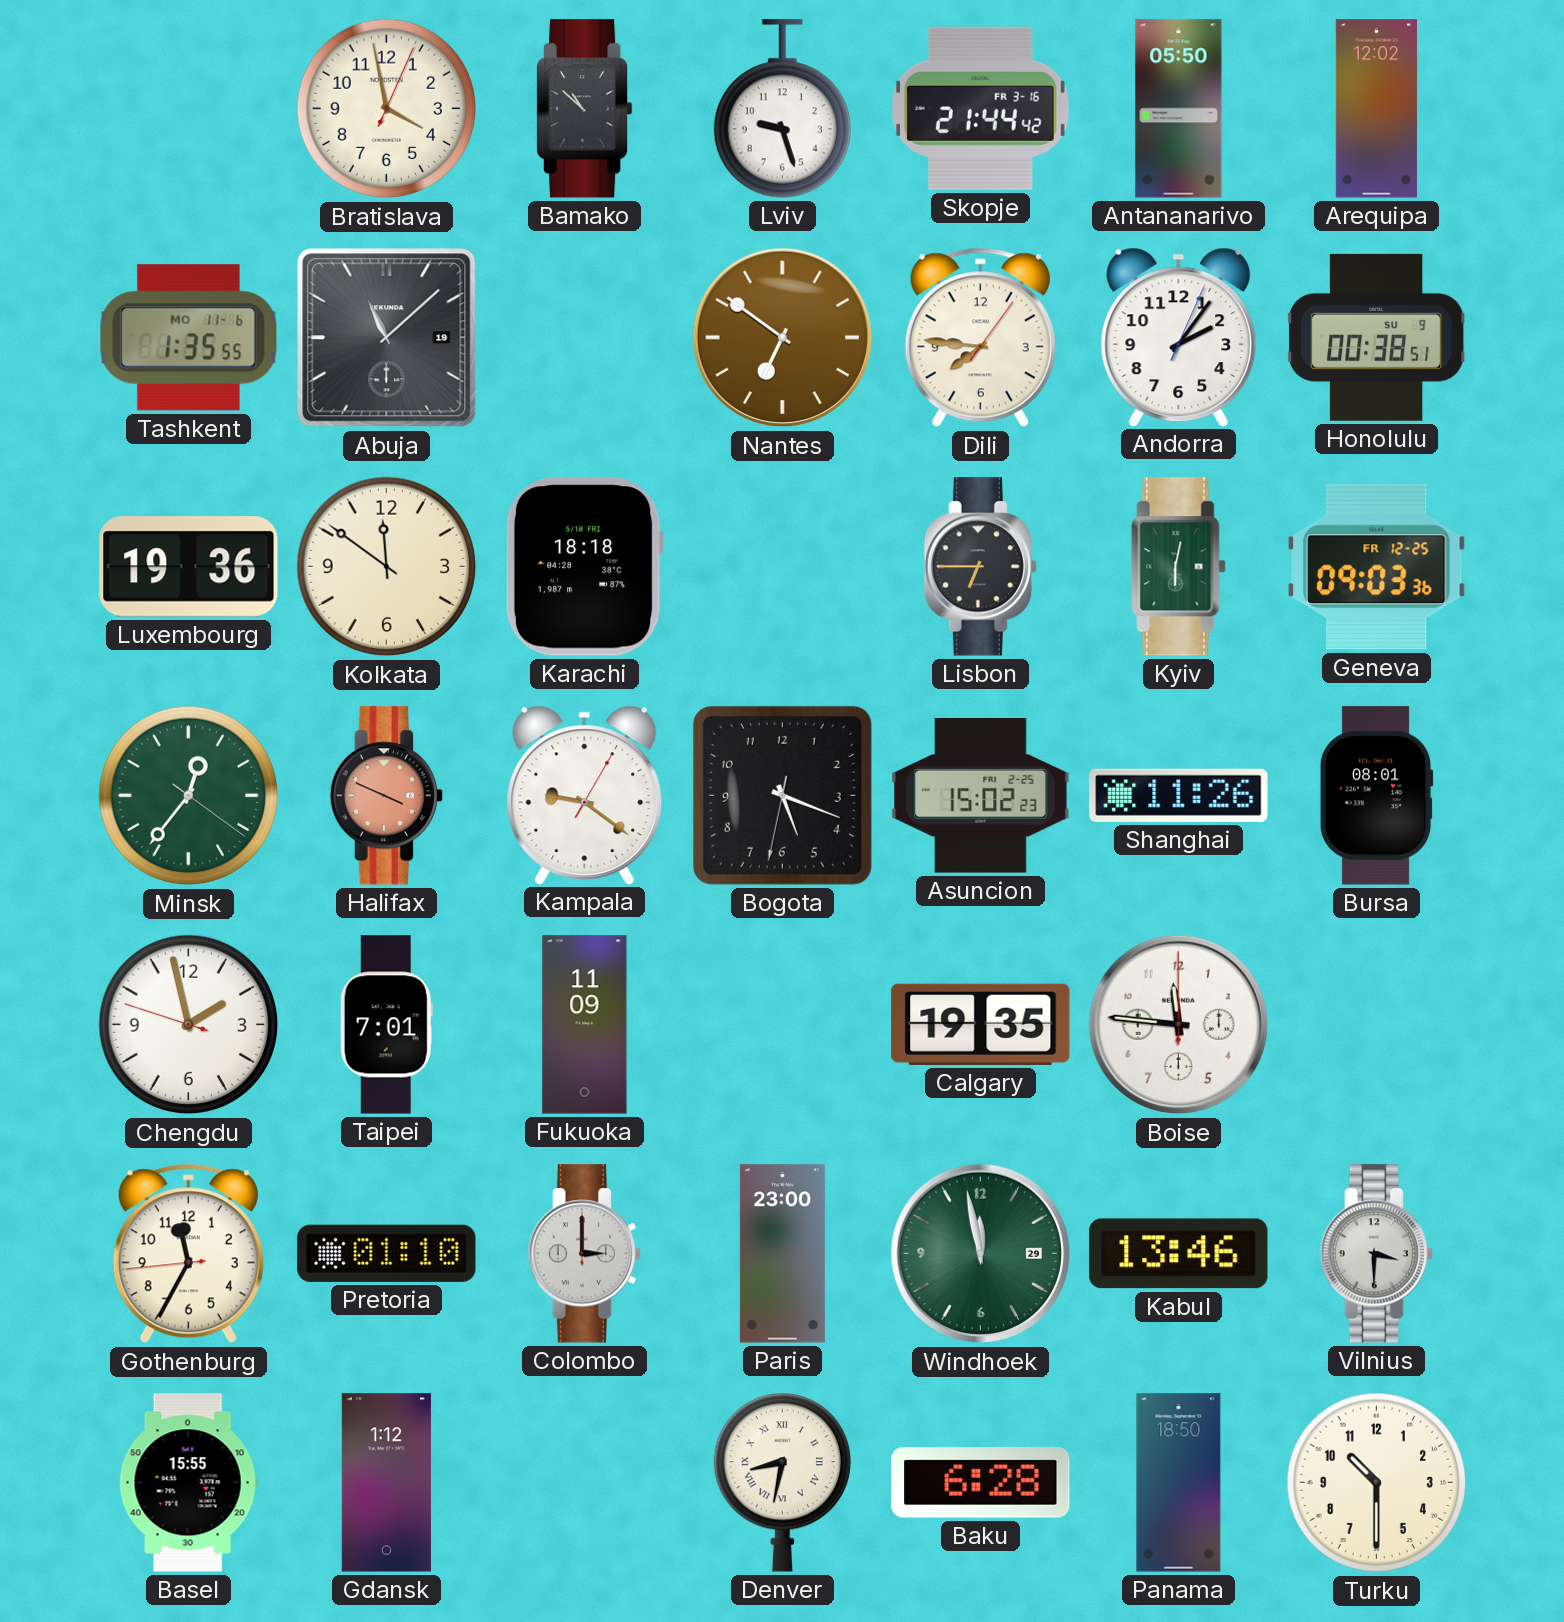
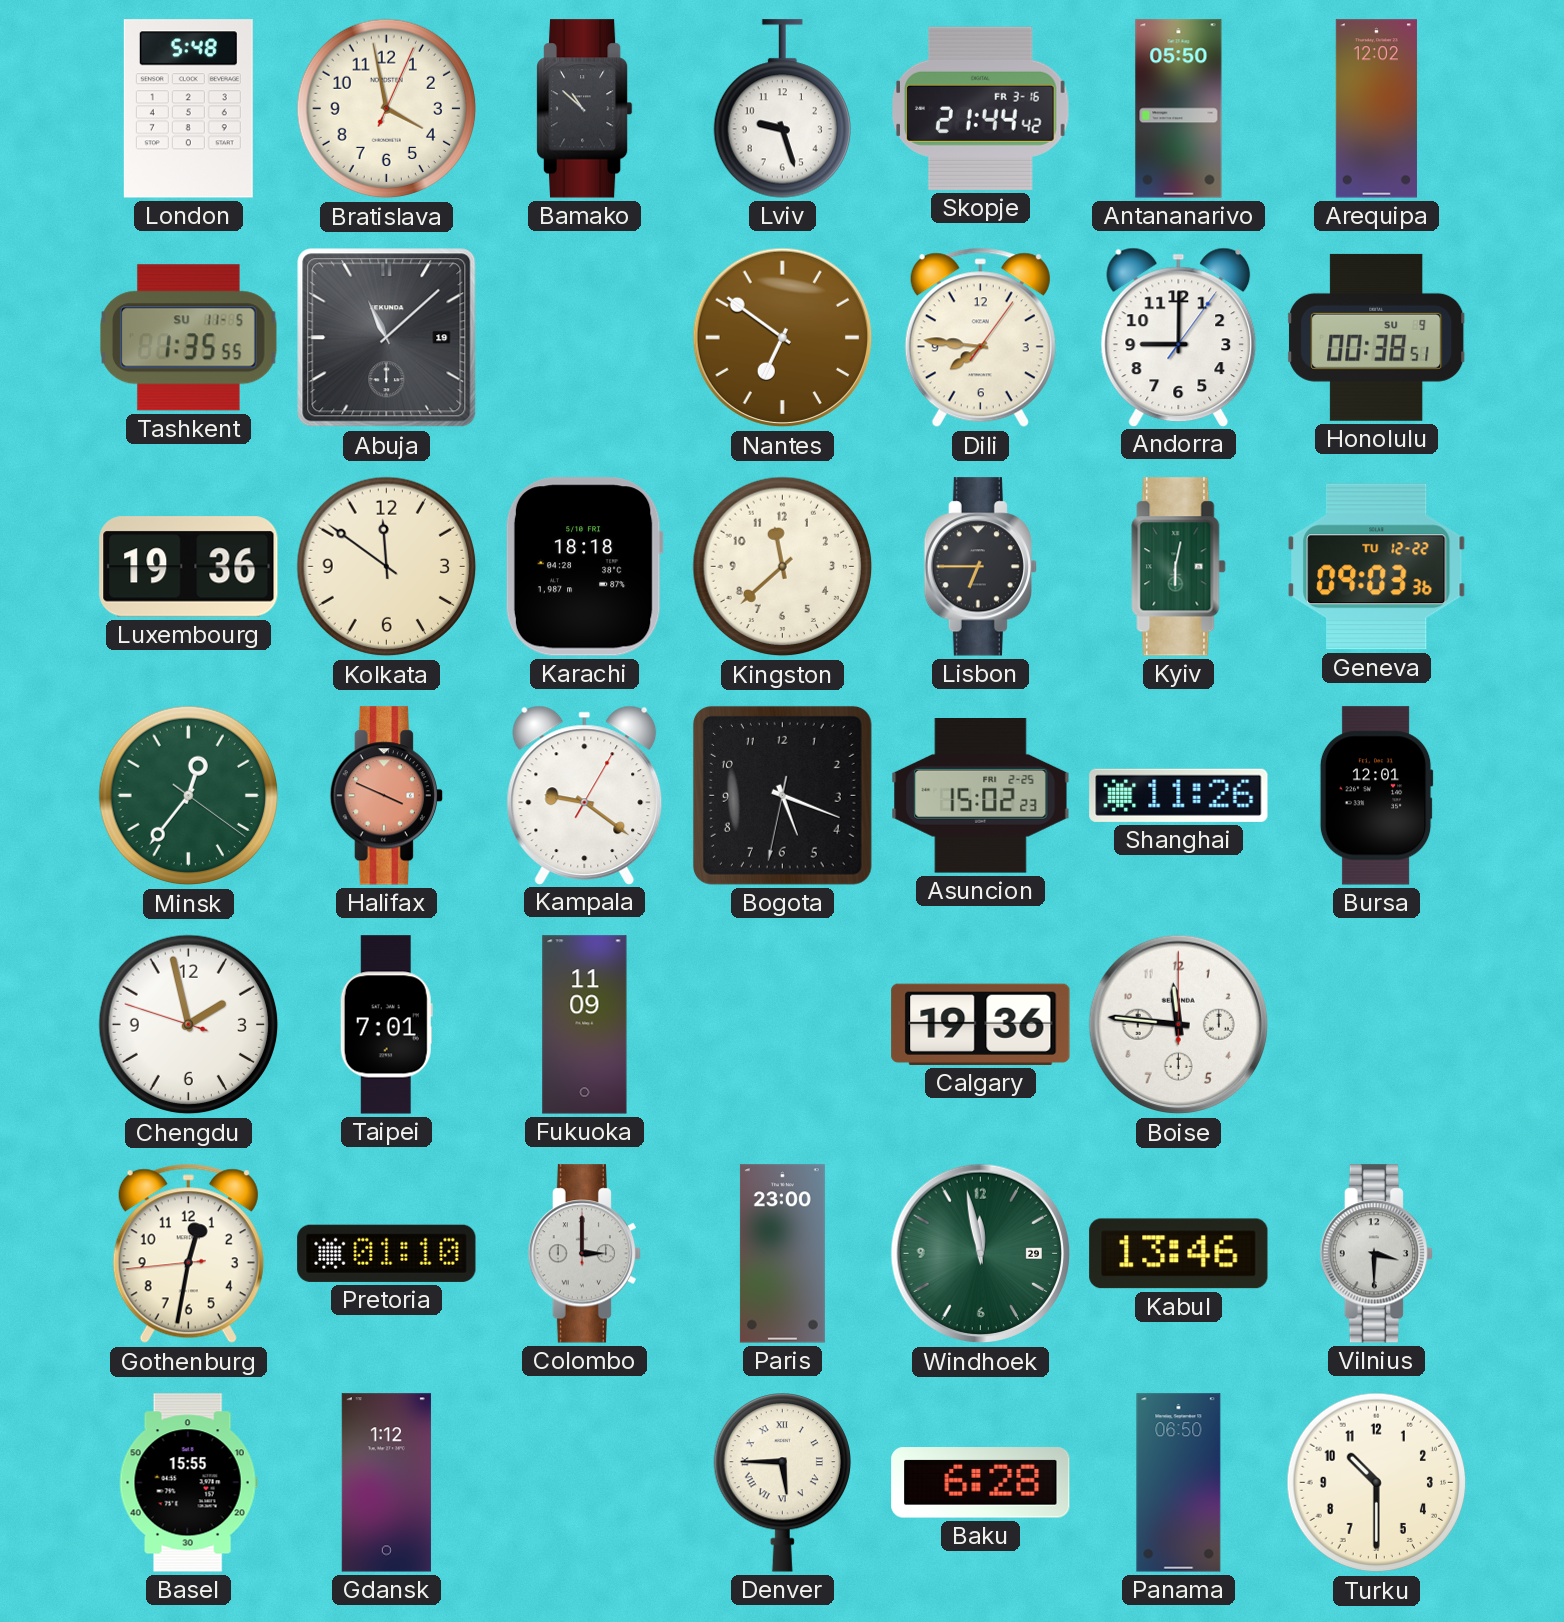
London: none -> 5:48 (188, 109)
Tashkent date: MO 11-6 -> SU 11-5 (189, 338)
Andorra: 2:06 -> 9:00 (1179, 337)
Kingston: none -> 11:38 (783, 567)
Geneva date: FR 12-25 -> TU 12-22 (1377, 567)
Bursa: 08:01 -> 12:01 (1376, 796)
Calgary: 19:35 -> 19:36 (981, 1024)
Gothenburg: 11:34 -> 12:31 (188, 1254)
Denver: 8:32 -> 5:45 (782, 1483)
Panama: 18:50 -> 06:50 (1179, 1483)
